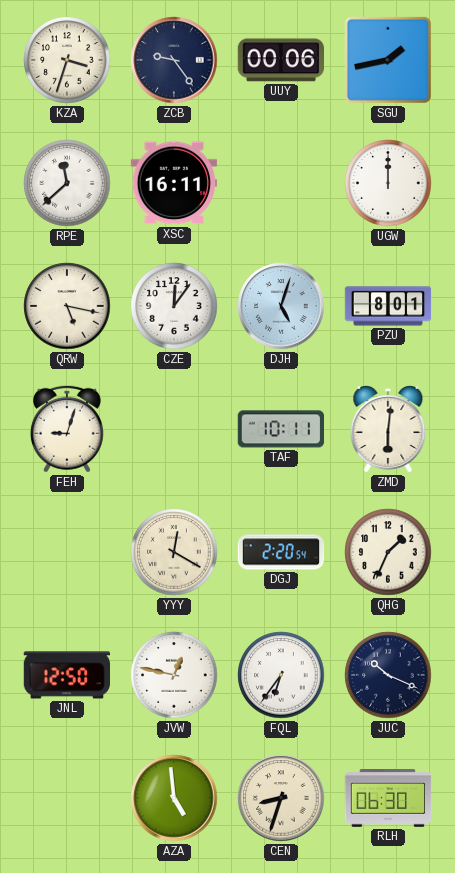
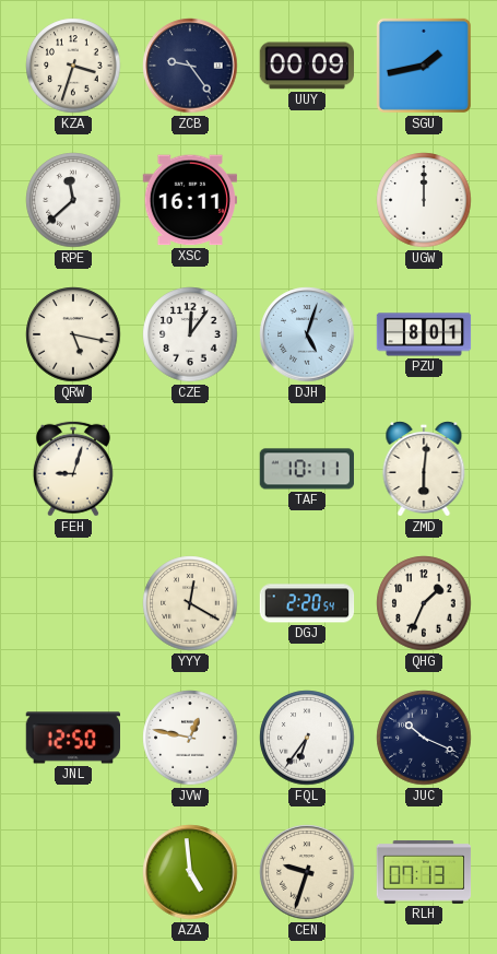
UUY: 00:06 -> 00:09 (307, 66)
CEN: 8:33 -> 9:33 (307, 872)
RLH: 06:30 -> 07:13 (424, 873)
